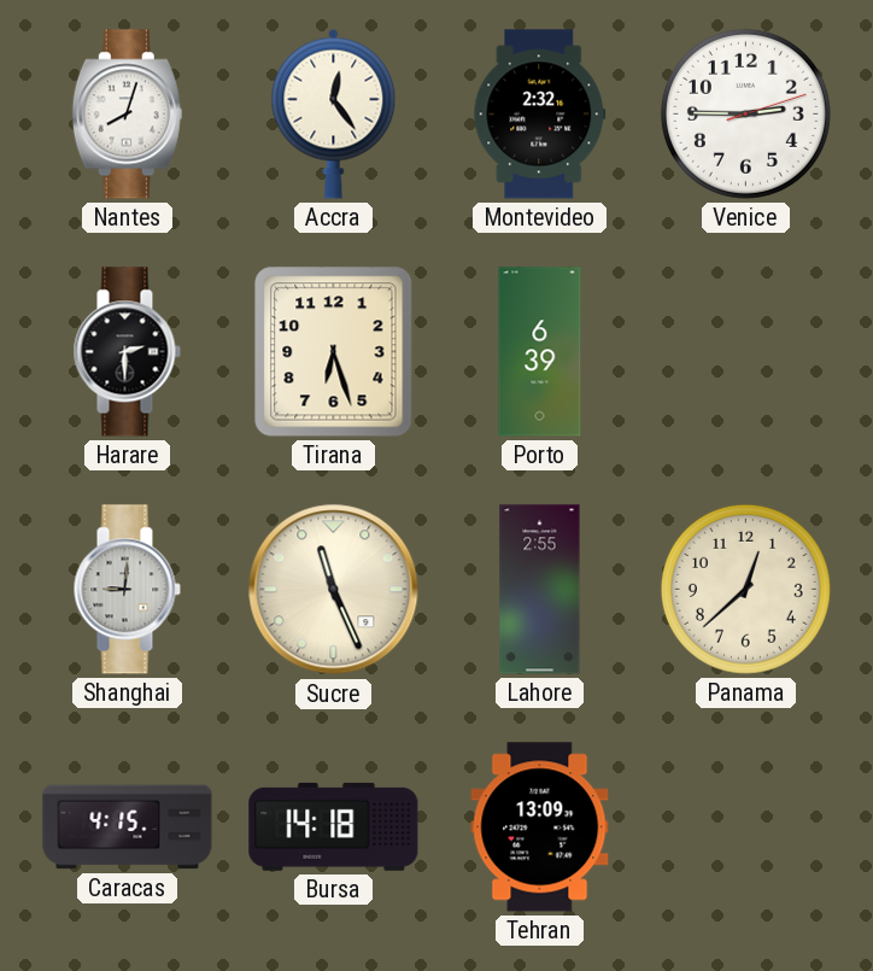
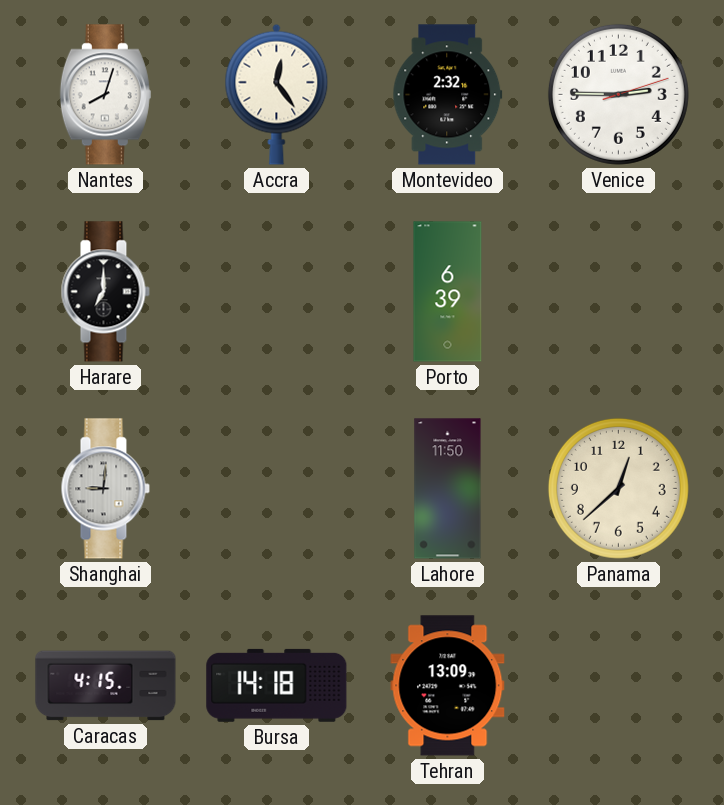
Harare: 2:30 -> 7:00 (105, 292)
Tirana: 6:27 -> none (334, 352)
Sucre: 11:26 -> none (334, 590)
Lahore: 2:55 -> 11:50 (448, 489)
